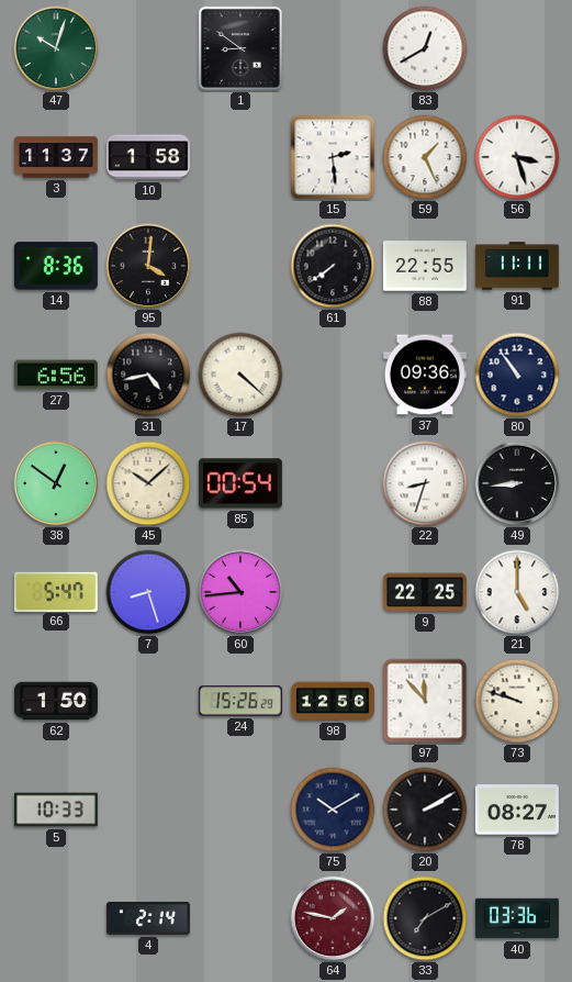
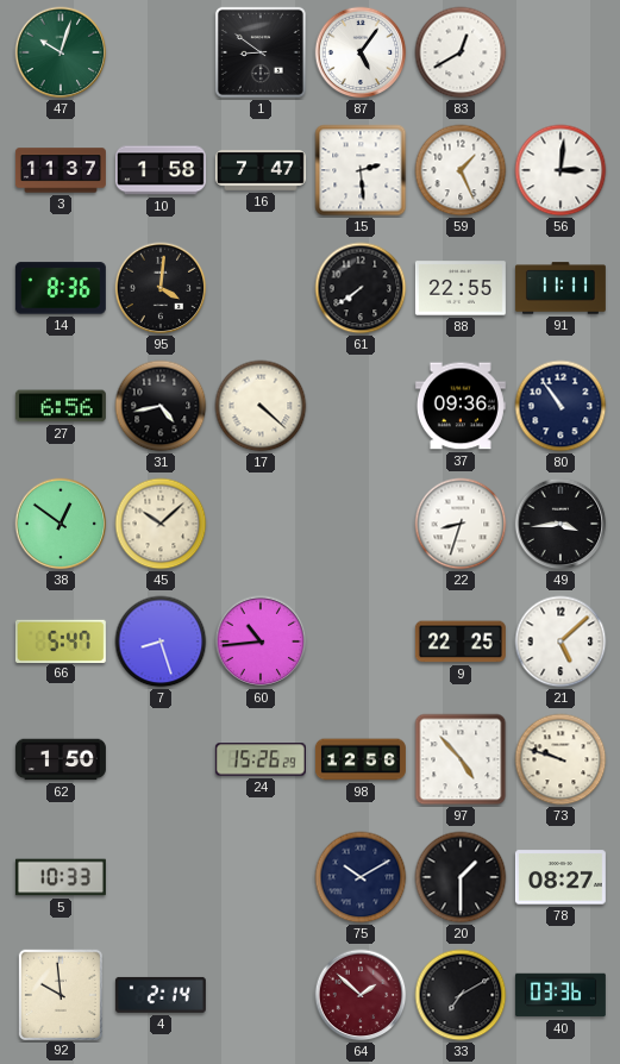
87: none -> 5:06 (361, 52)
16: none -> 7:47 (261, 171)
56: 3:27 -> 3:01 (560, 170)
85: 00:54 -> none (240, 483)
49: 8:44 -> 3:44 (560, 524)
21: 5:00 -> 5:08 (560, 641)
97: 11:53 -> 4:53 (461, 759)
20: 2:10 -> 1:30 (461, 877)
92: none -> 9:59 (60, 994)
64: 1:47 -> 1:52 (361, 995)
